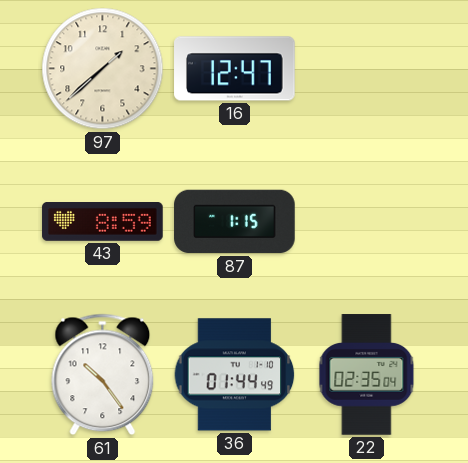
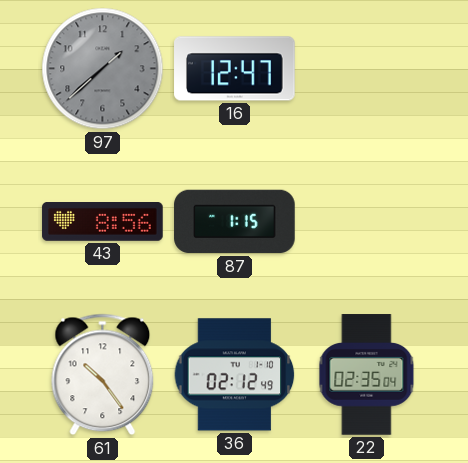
97 dial: cream -> grey (103, 69)
43: 8:59 -> 8:56 (103, 222)
36: 01:44 -> 02:12 (235, 375)
